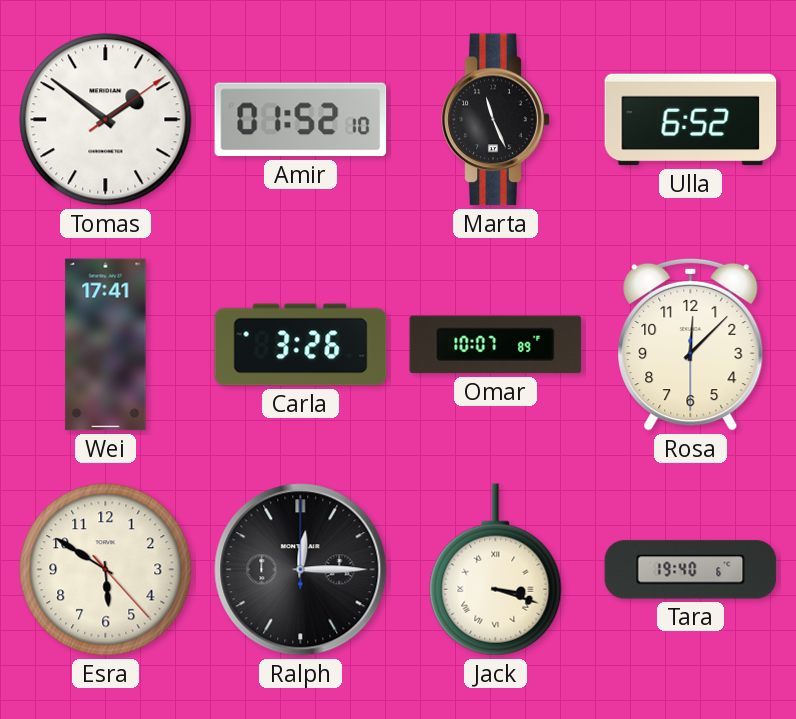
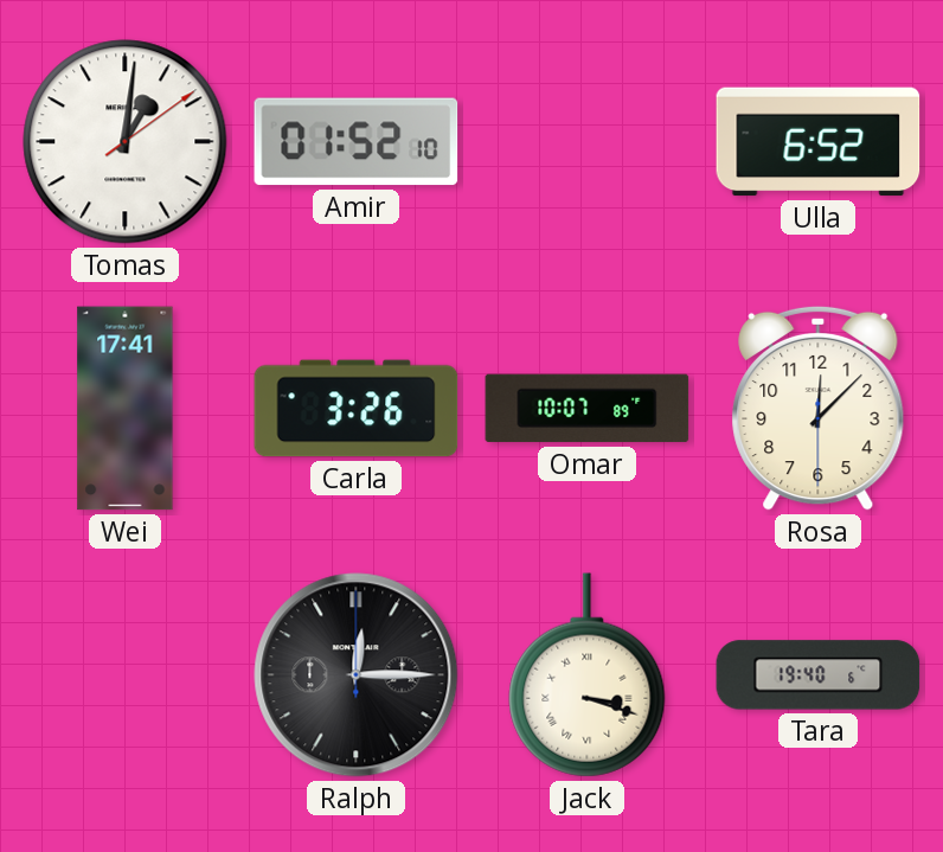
Tomas: 1:51 -> 1:01 (126, 142)
Marta: 11:26 -> none (496, 120)
Esra: 5:50 -> none (106, 570)
